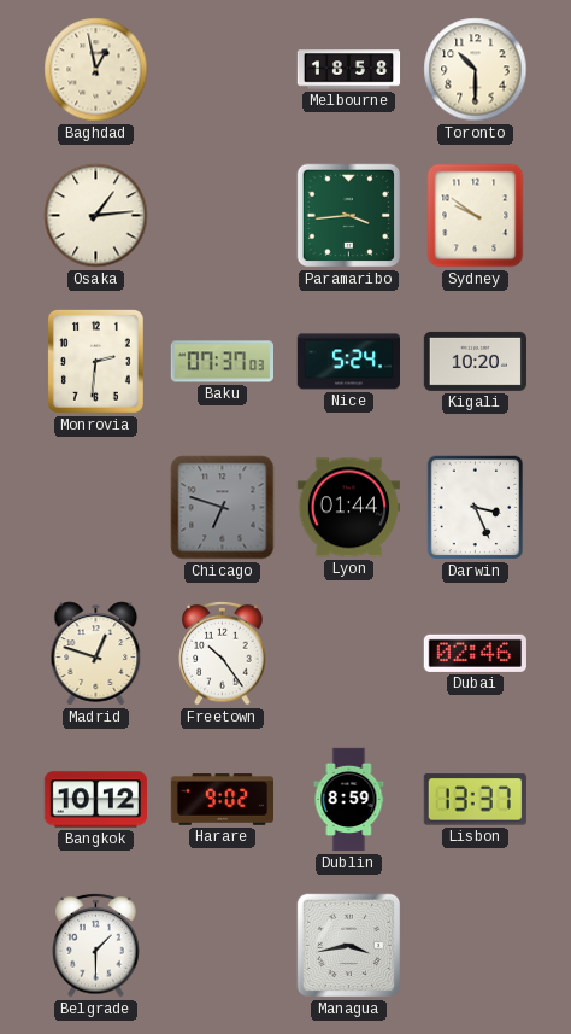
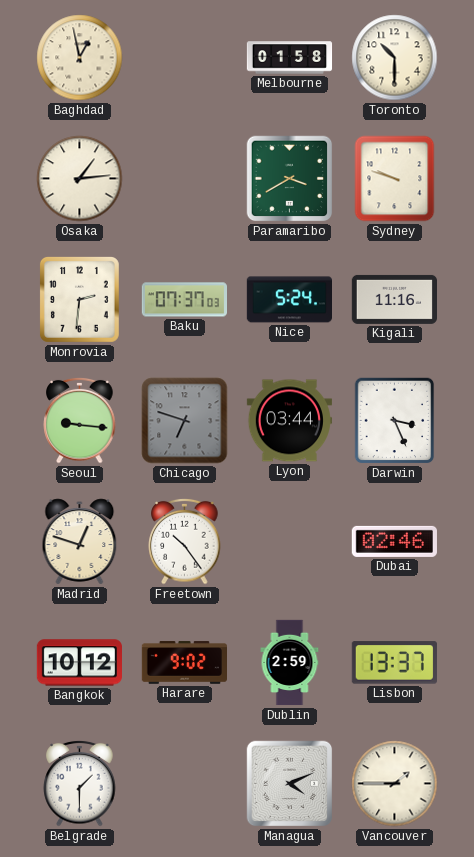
Melbourne: 18:58 -> 01:58 (290, 58)
Paramaribo: 3:44 -> 3:40 (290, 179)
Sydney: 9:51 -> 9:48 (395, 179)
Kigali: 10:20 -> 11:16 (394, 299)
Seoul: none -> 9:16 (80, 420)
Lyon: 01:44 -> 03:44 (289, 421)
Dublin: 8:59 -> 2:59 (290, 663)
Managua: 3:43 -> 4:11 (290, 784)
Vancouver: none -> 1:45 (395, 784)
